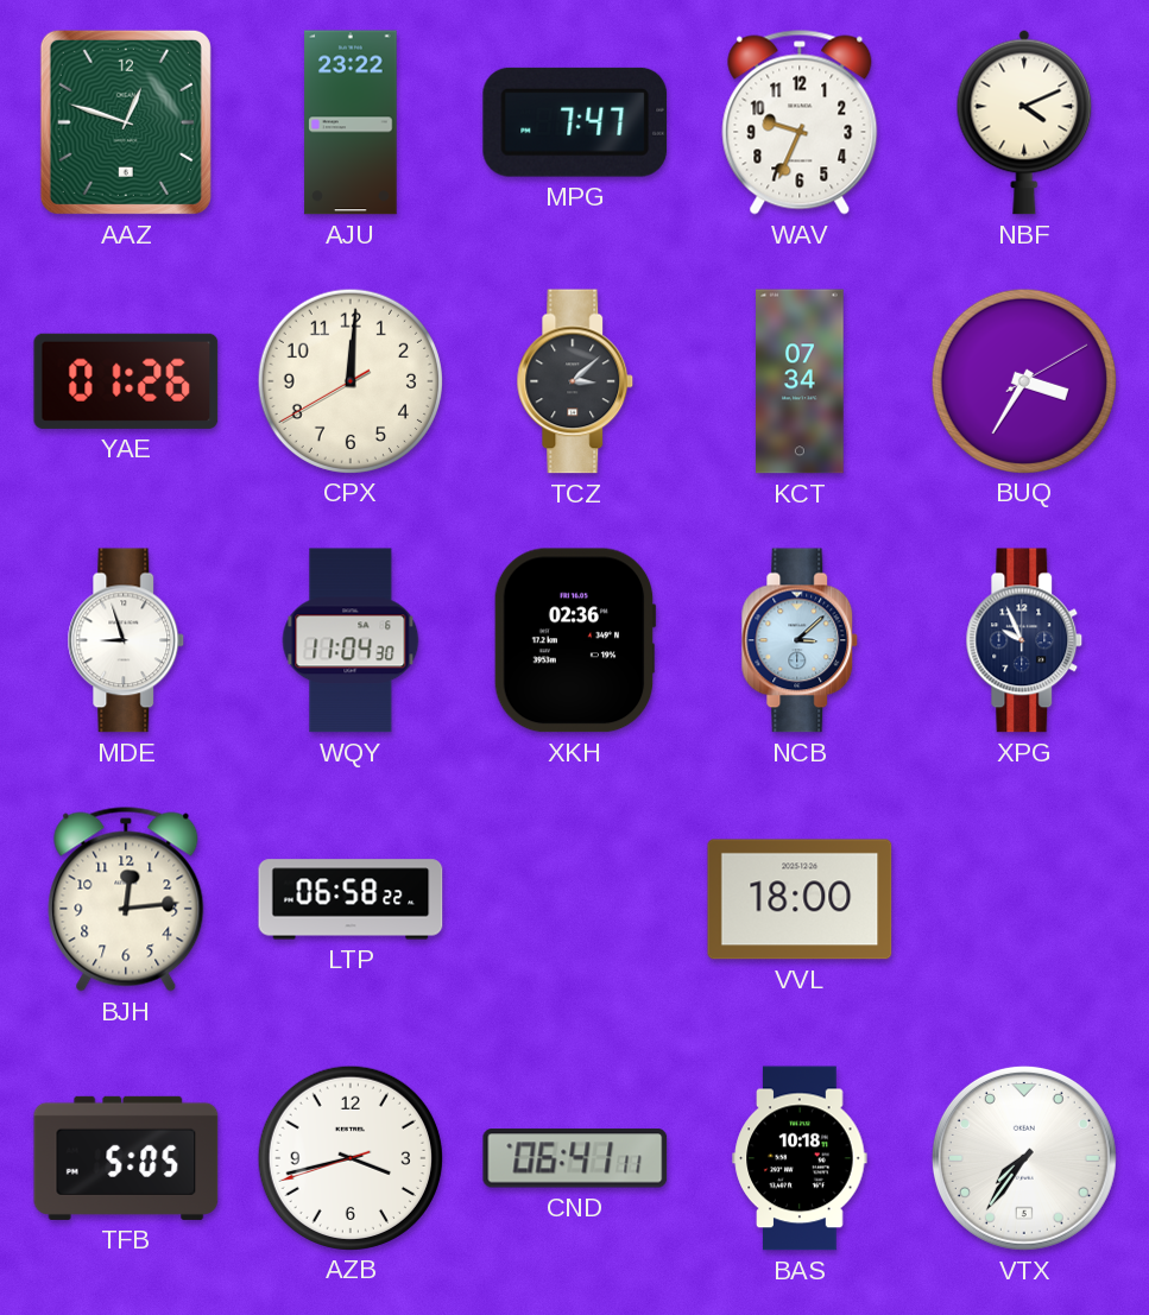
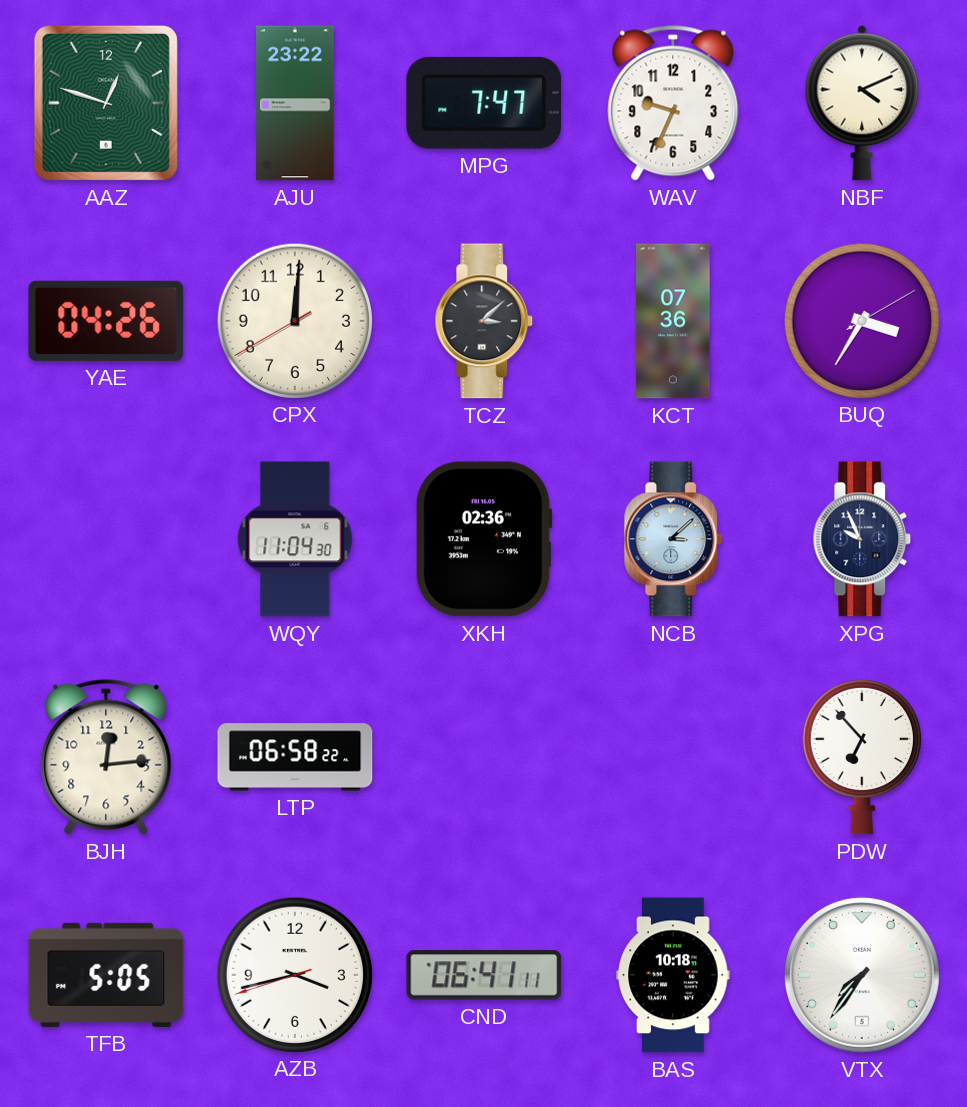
YAE: 01:26 -> 04:26 (106, 321)
KCT: 07:34 -> 07:36 (673, 321)
MDE: 8:57 -> none (126, 640)
VVL: 18:00 -> none (800, 899)
PDW: none -> 6:53 (862, 757)
